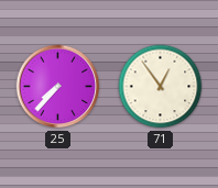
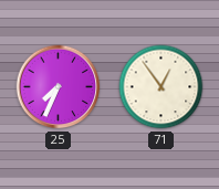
25: 7:37 -> 7:34 (59, 87)
